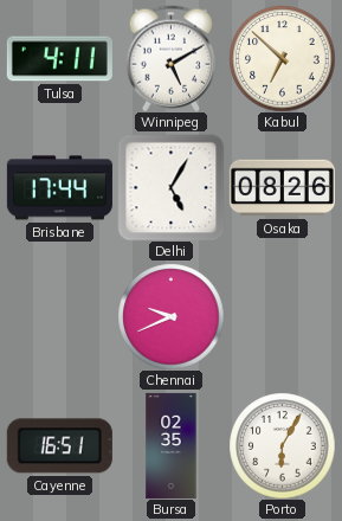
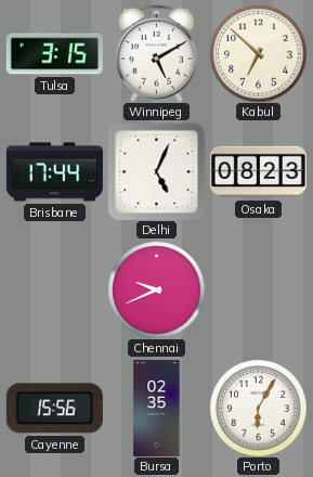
Tulsa: 4:11 -> 3:15 (54, 54)
Delhi: 5:05 -> 5:04 (156, 171)
Osaka: 08:26 -> 08:23 (258, 172)
Cayenne: 16:51 -> 15:56 (54, 409)
